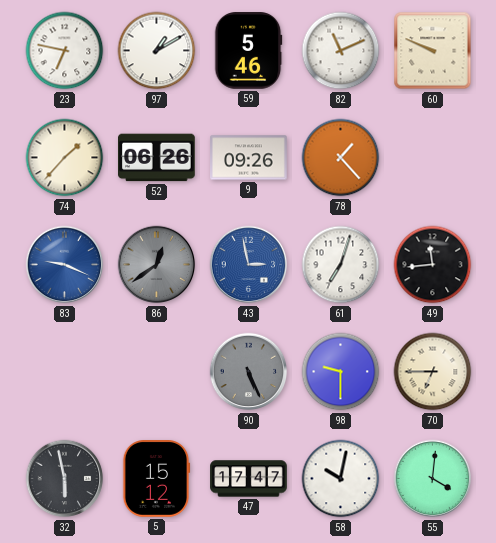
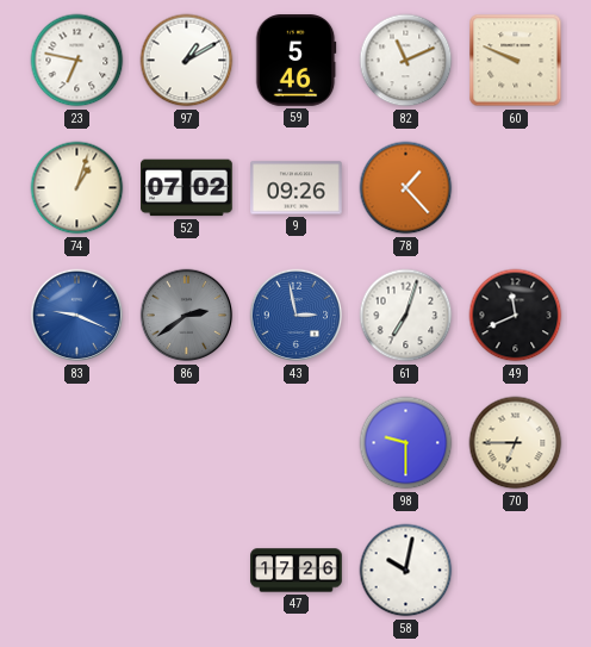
74: 1:37 -> 1:03 (77, 188)
52: 06:26 -> 07:02 (187, 188)
86: 12:39 -> 2:39 (187, 316)
49: 11:44 -> 11:41 (516, 316)
90: 5:26 -> none (249, 372)
32: 5:58 -> none (65, 479)
5: 15:12 -> none (156, 479)
47: 17:47 -> 17:26 (297, 571)
55: 4:01 -> none (433, 479)
